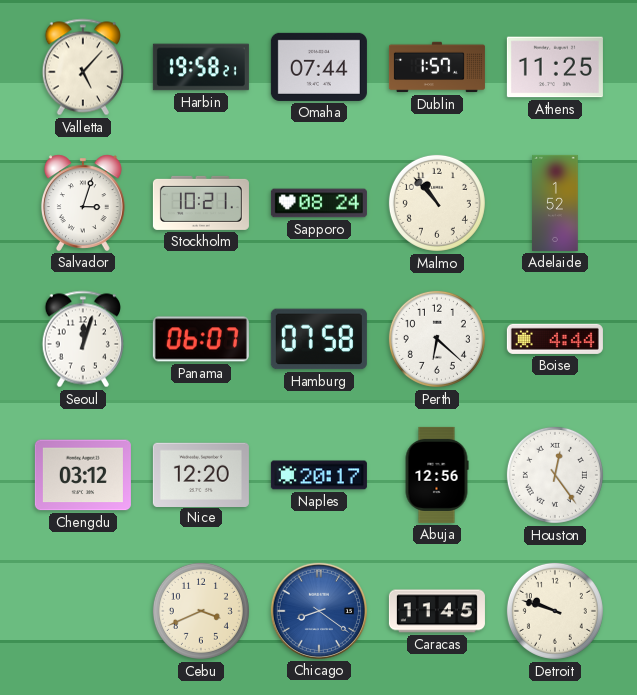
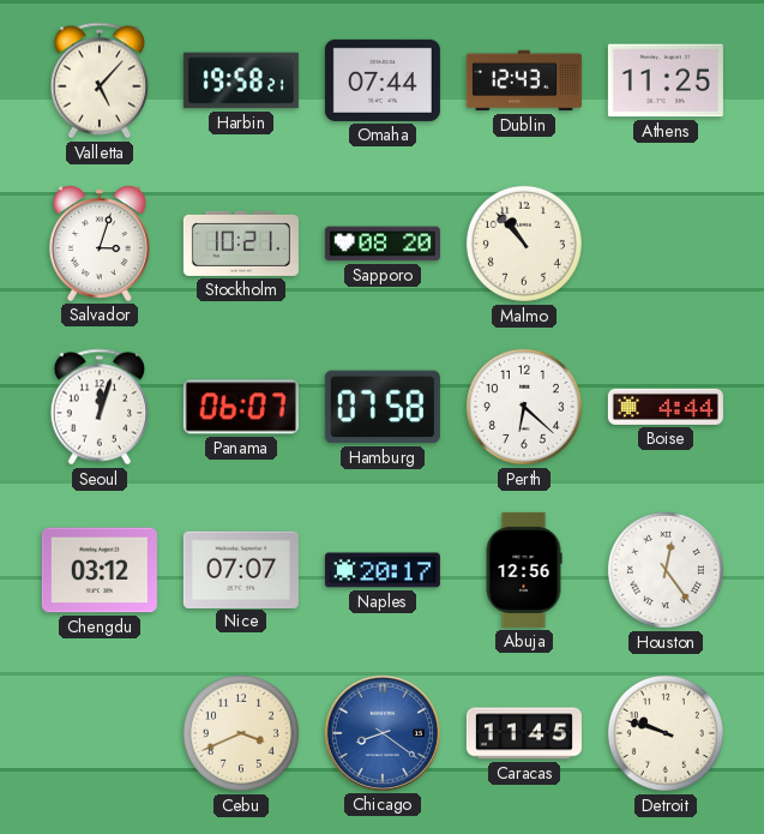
Dublin: 1:57 -> 12:43 (524, 80)
Sapporo: 08:24 -> 08:20 (383, 244)
Adelaide: 1:52 -> none (555, 203)
Nice: 12:20 -> 07:07 (241, 569)
